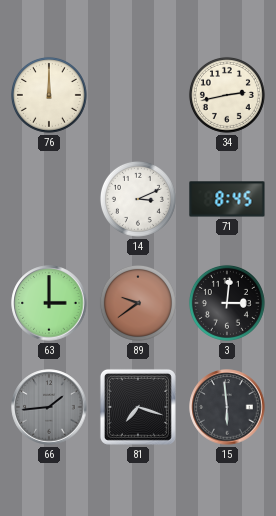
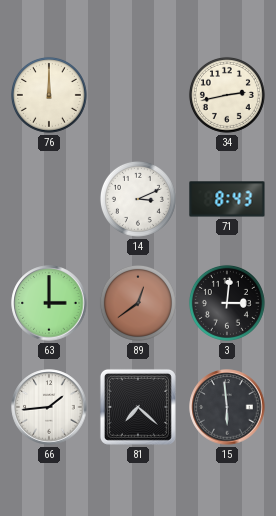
71: 8:45 -> 8:43 (227, 199)
89: 9:39 -> 12:39 (138, 303)
66 dial: grey -> white (49, 407)
81: 7:18 -> 7:22 (138, 407)
